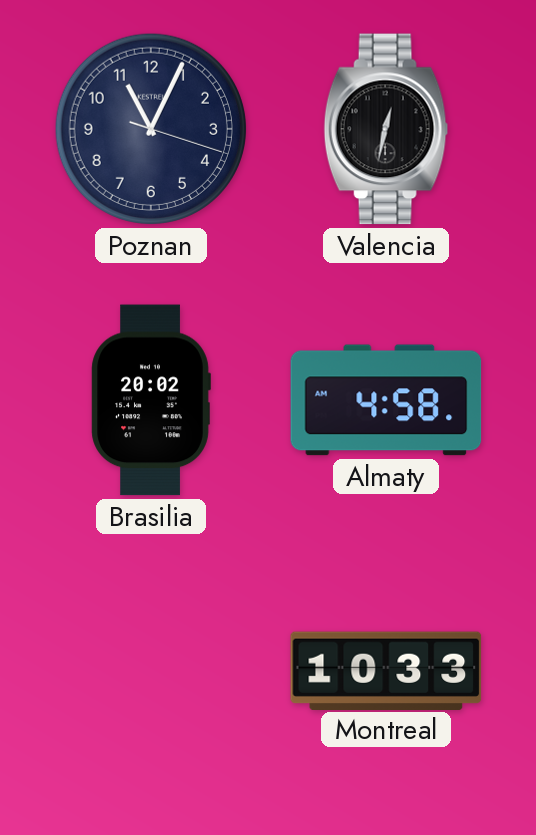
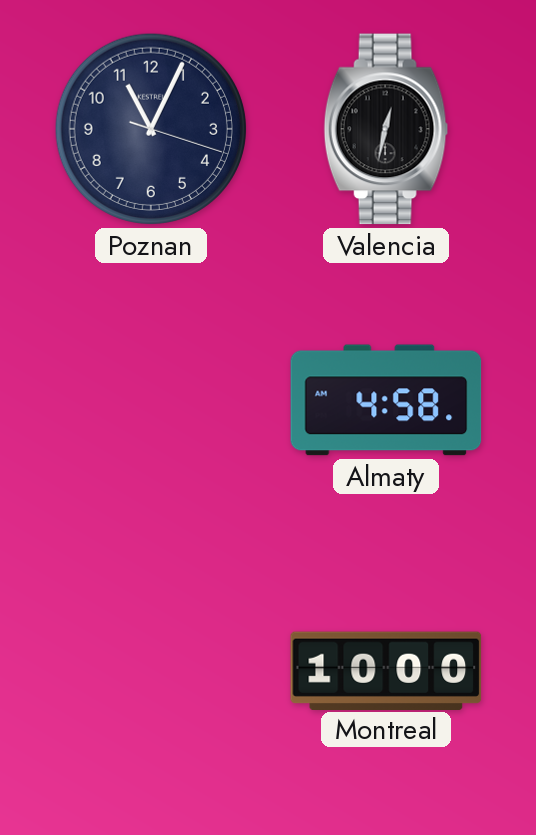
Brasilia: 20:02 -> none (151, 400)
Montreal: 10:33 -> 10:00 (386, 670)
